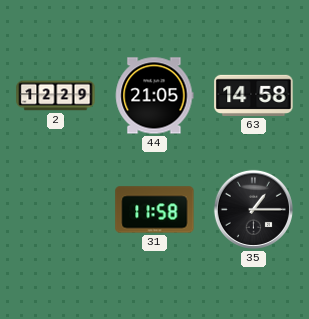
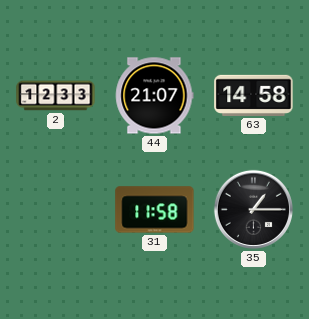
2: 12:29 -> 12:33 (56, 96)
44: 21:05 -> 21:07 (155, 96)
